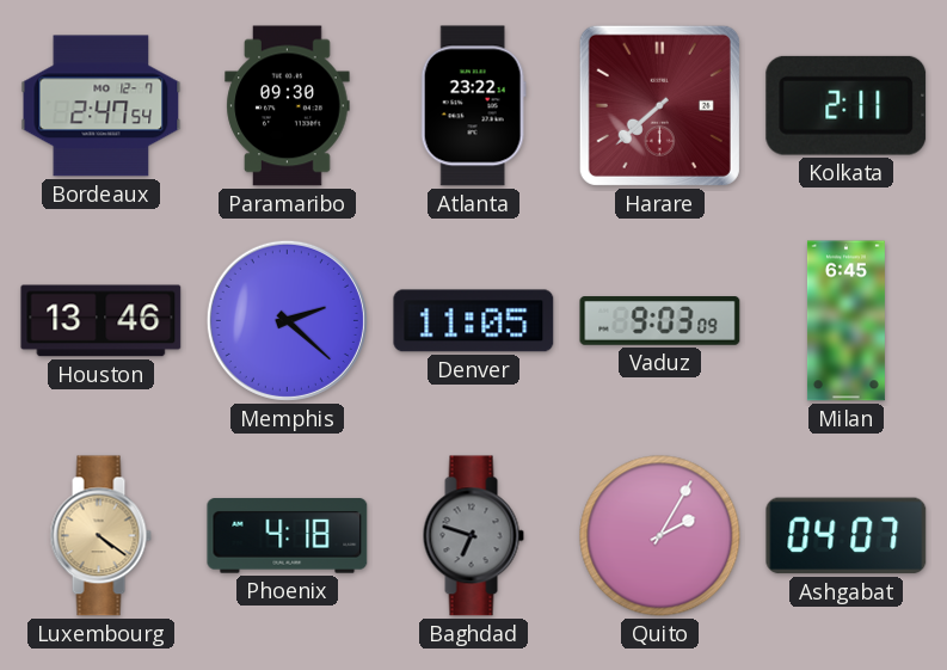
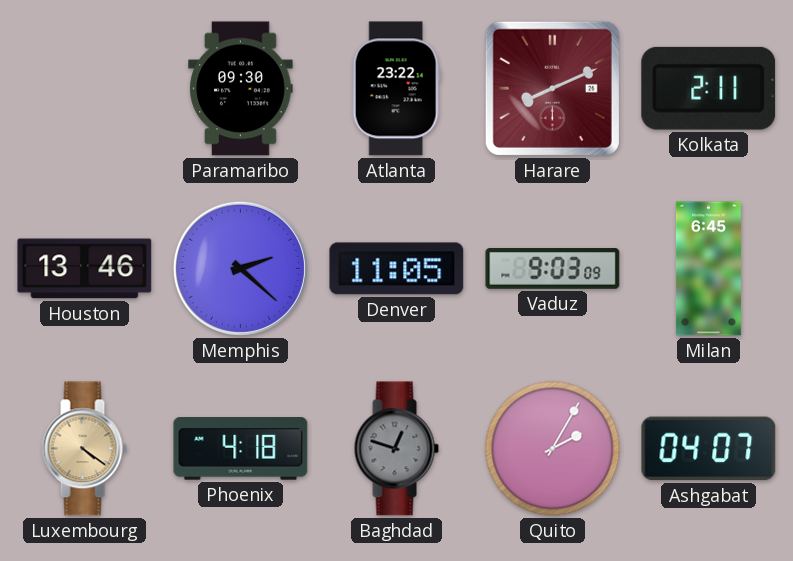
Bordeaux: 2:47 -> none (102, 106)
Harare: 7:38 -> 8:11 (552, 88)
Baghdad: 6:48 -> 12:48 (396, 449)
